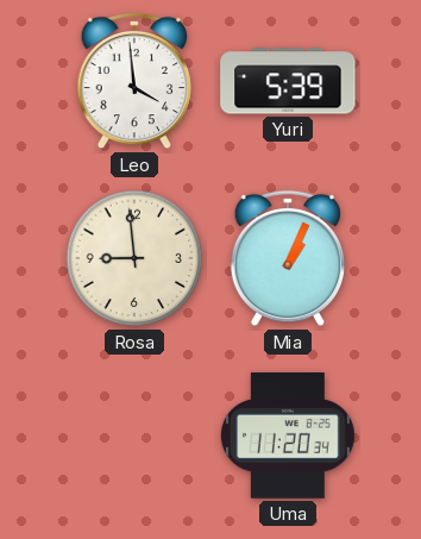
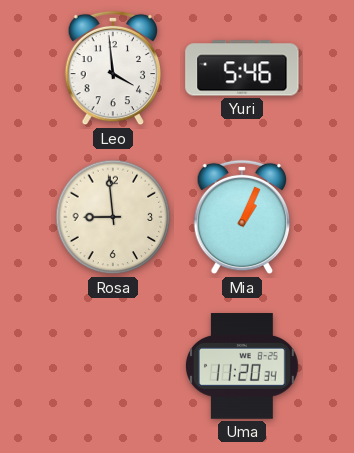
Yuri: 5:39 -> 5:46 (242, 68)
